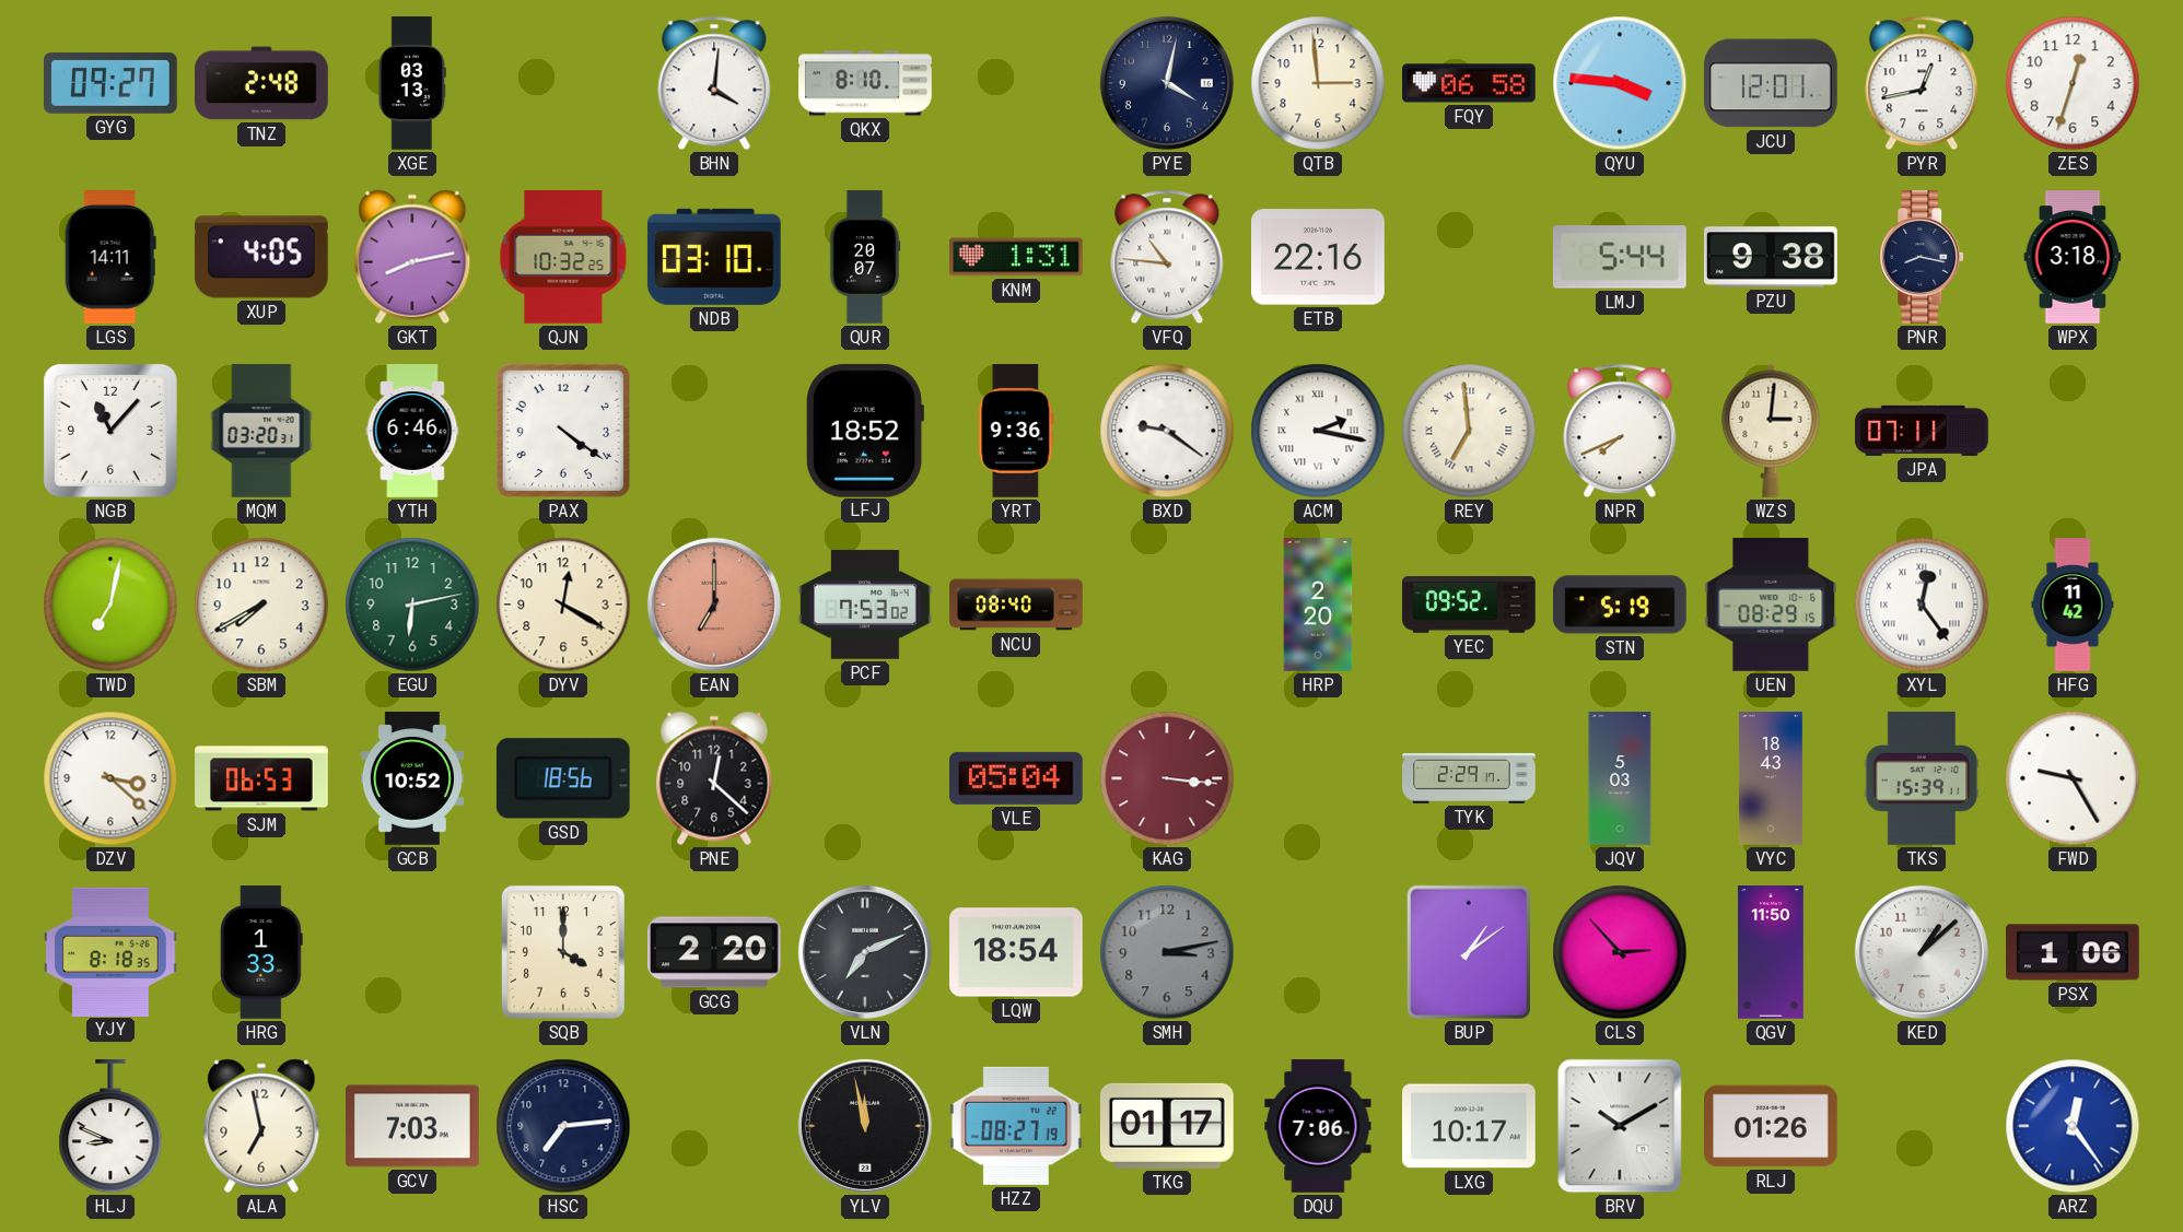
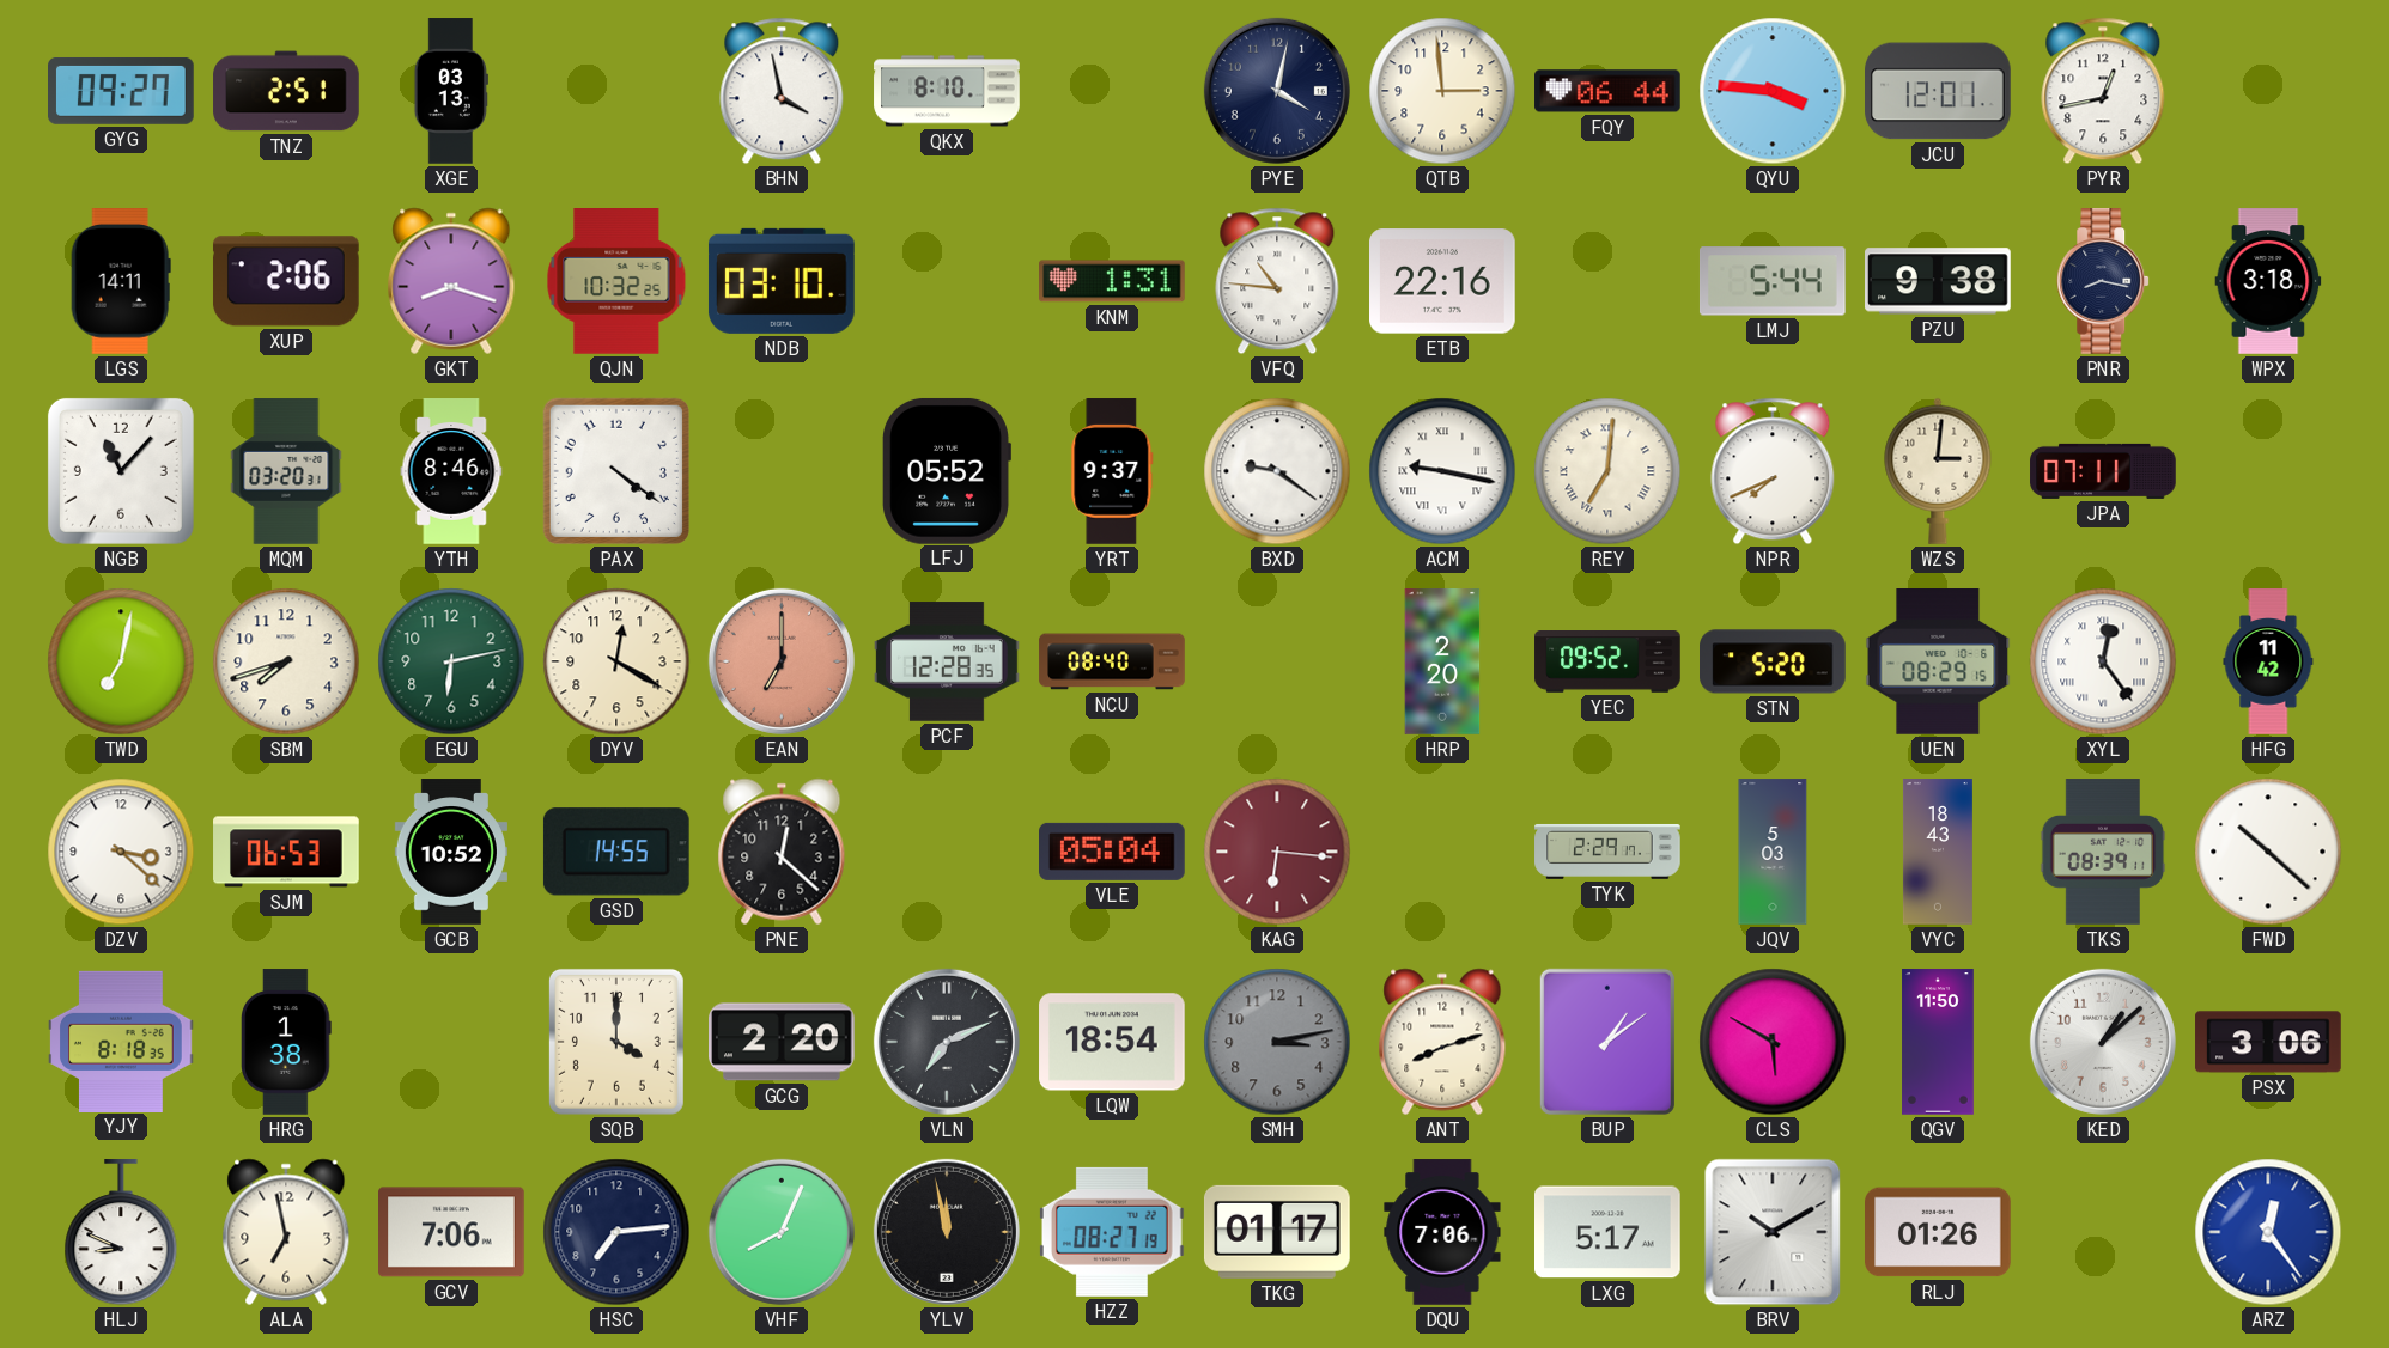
TNZ: 2:48 -> 2:51 (286, 91)
BHN: 4:01 -> 3:58 (782, 91)
FQY: 06:58 -> 06:44 (1607, 91)
ZES: 12:33 -> none (2073, 83)
XUP: 4:05 -> 2:06 (286, 281)
GKT: 8:13 -> 8:18 (451, 281)
QUR: 20:07 -> none (865, 257)
YTH: 6:46 -> 8:46 (451, 471)
LFJ: 18:52 -> 05:52 (947, 471)
YRT: 9:36 -> 9:37 (1112, 471)
ACM: 2:17 -> 9:17 (1442, 471)
REY: 6:59 -> 7:01 (1607, 471)
SBM: 7:40 -> 7:42 (286, 661)
PCF: 7:53 -> 12:28 (947, 661)
STN: 5:19 -> 5:20 (1774, 661)
GSD: 18:56 -> 14:55 (616, 852)
KAG: 3:16 -> 6:16 (1277, 852)
TKS: 15:39 -> 08:39 (2103, 852)
FWD: 9:25 -> 10:22 (2268, 852)
HRG: 1:33 -> 1:38 (287, 1042)
ANT: none -> 8:12 (1442, 1042)
CLS: 2:53 -> 5:50 (1773, 1042)
PSX: 1:06 -> 3:06 (2268, 1042)
GCV: 7:03 -> 7:06 (452, 1232)
VHF: none -> 8:04 (782, 1232)
LXG: 10:17 -> 5:17 (1609, 1232)
